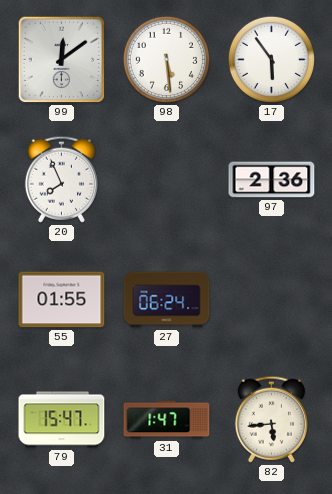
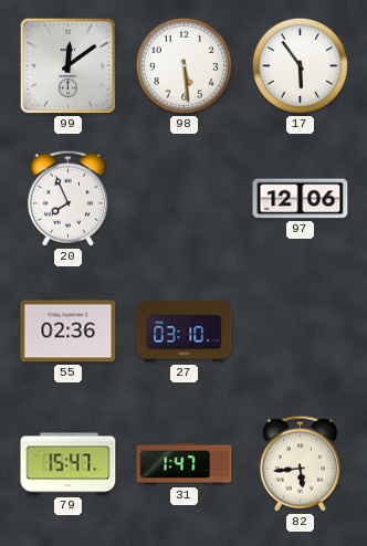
97: 2:36 -> 12:06 (301, 199)
55: 01:55 -> 02:36 (69, 332)
27: 06:24 -> 03:10 (185, 332)
